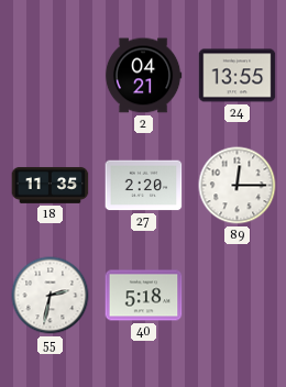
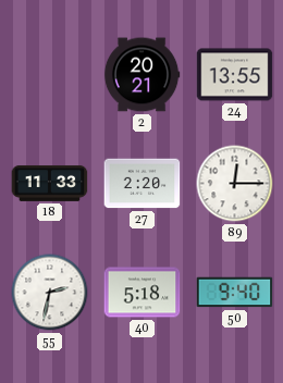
2: 04:21 -> 20:21 (141, 75)
18: 11:35 -> 11:33 (50, 183)
50: none -> 9:40 (235, 293)
